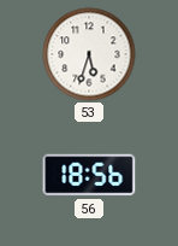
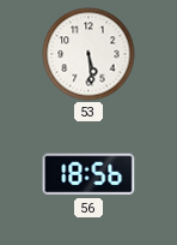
53: 5:33 -> 5:29 (89, 54)
